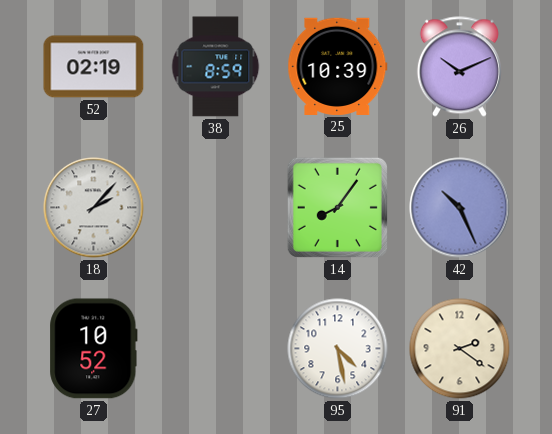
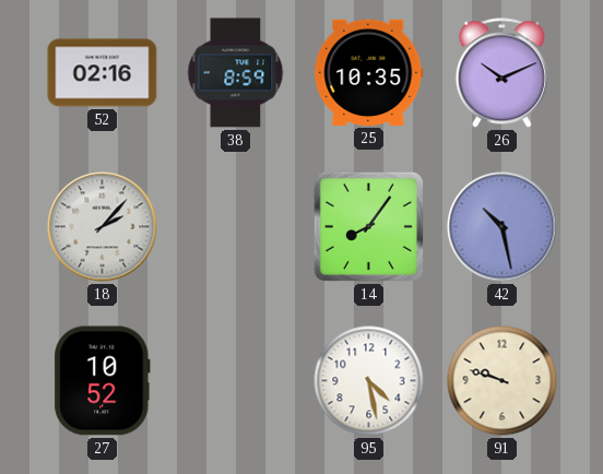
52: 02:19 -> 02:16 (103, 73)
25: 10:39 -> 10:35 (369, 72)
42: 10:26 -> 10:28 (503, 227)
91: 2:21 -> 9:48 (503, 381)
